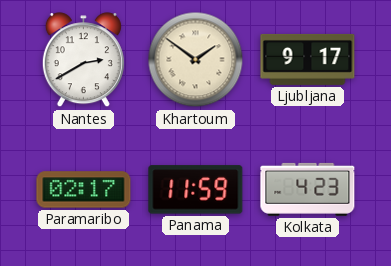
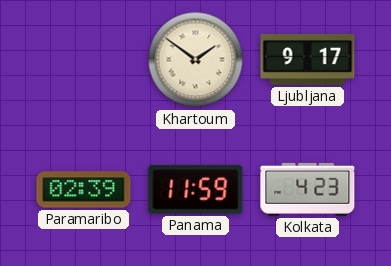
Nantes: 2:40 -> none (83, 60)
Paramaribo: 02:17 -> 02:39 (84, 190)
